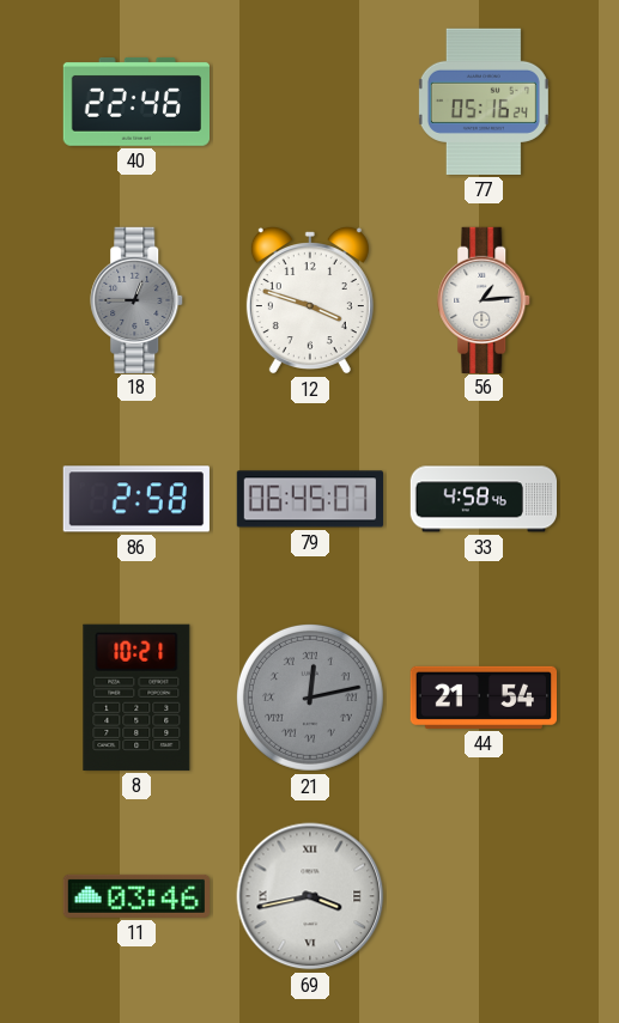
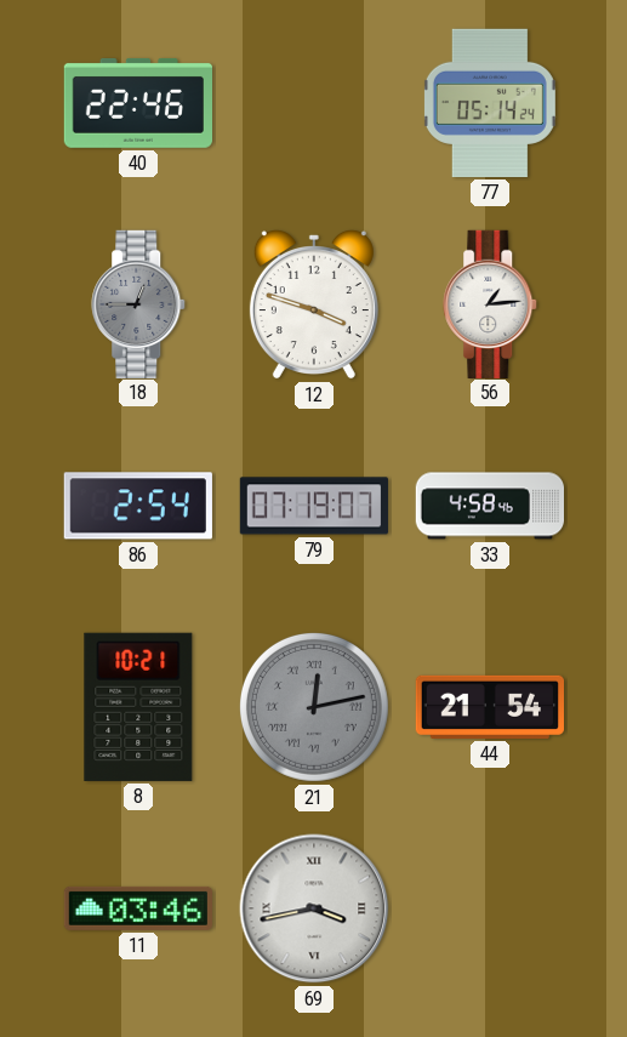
77: 05:16 -> 05:14 (490, 103)
86: 2:58 -> 2:54 (138, 506)
79: 06:45 -> 07:19 (313, 506)
